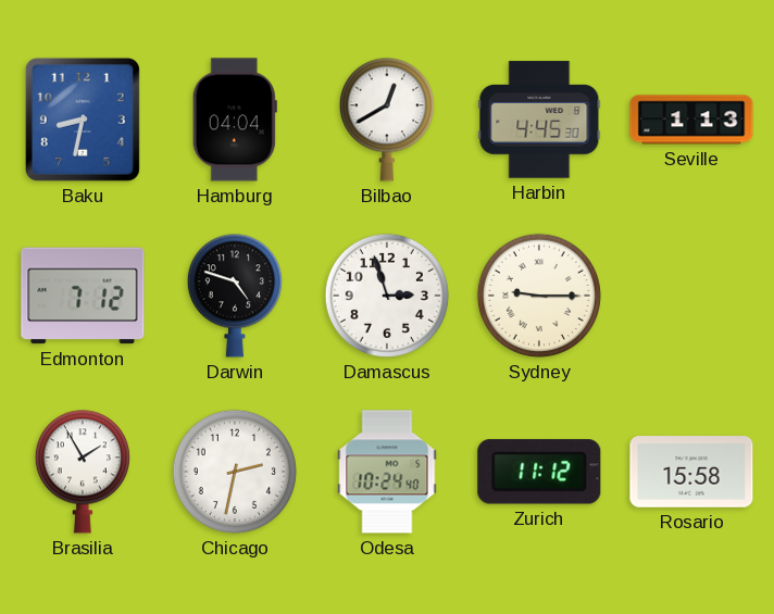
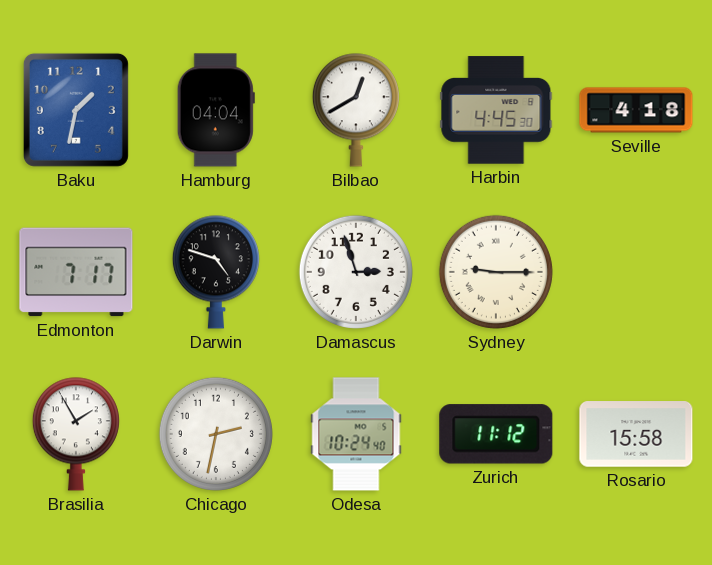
Baku: 8:32 -> 1:32 (76, 110)
Seville: 1:13 -> 4:18 (636, 110)
Edmonton: 7:12 -> 7:17 (76, 272)
